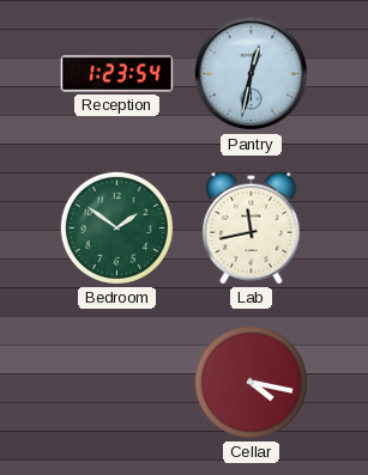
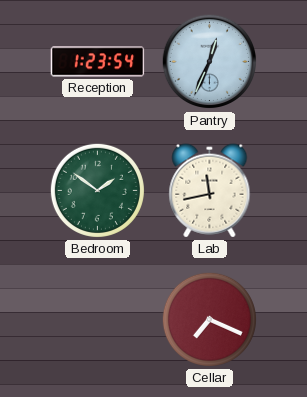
Pantry: 12:32 -> 12:34 (210, 62)
Cellar: 4:17 -> 7:19 (209, 319)
